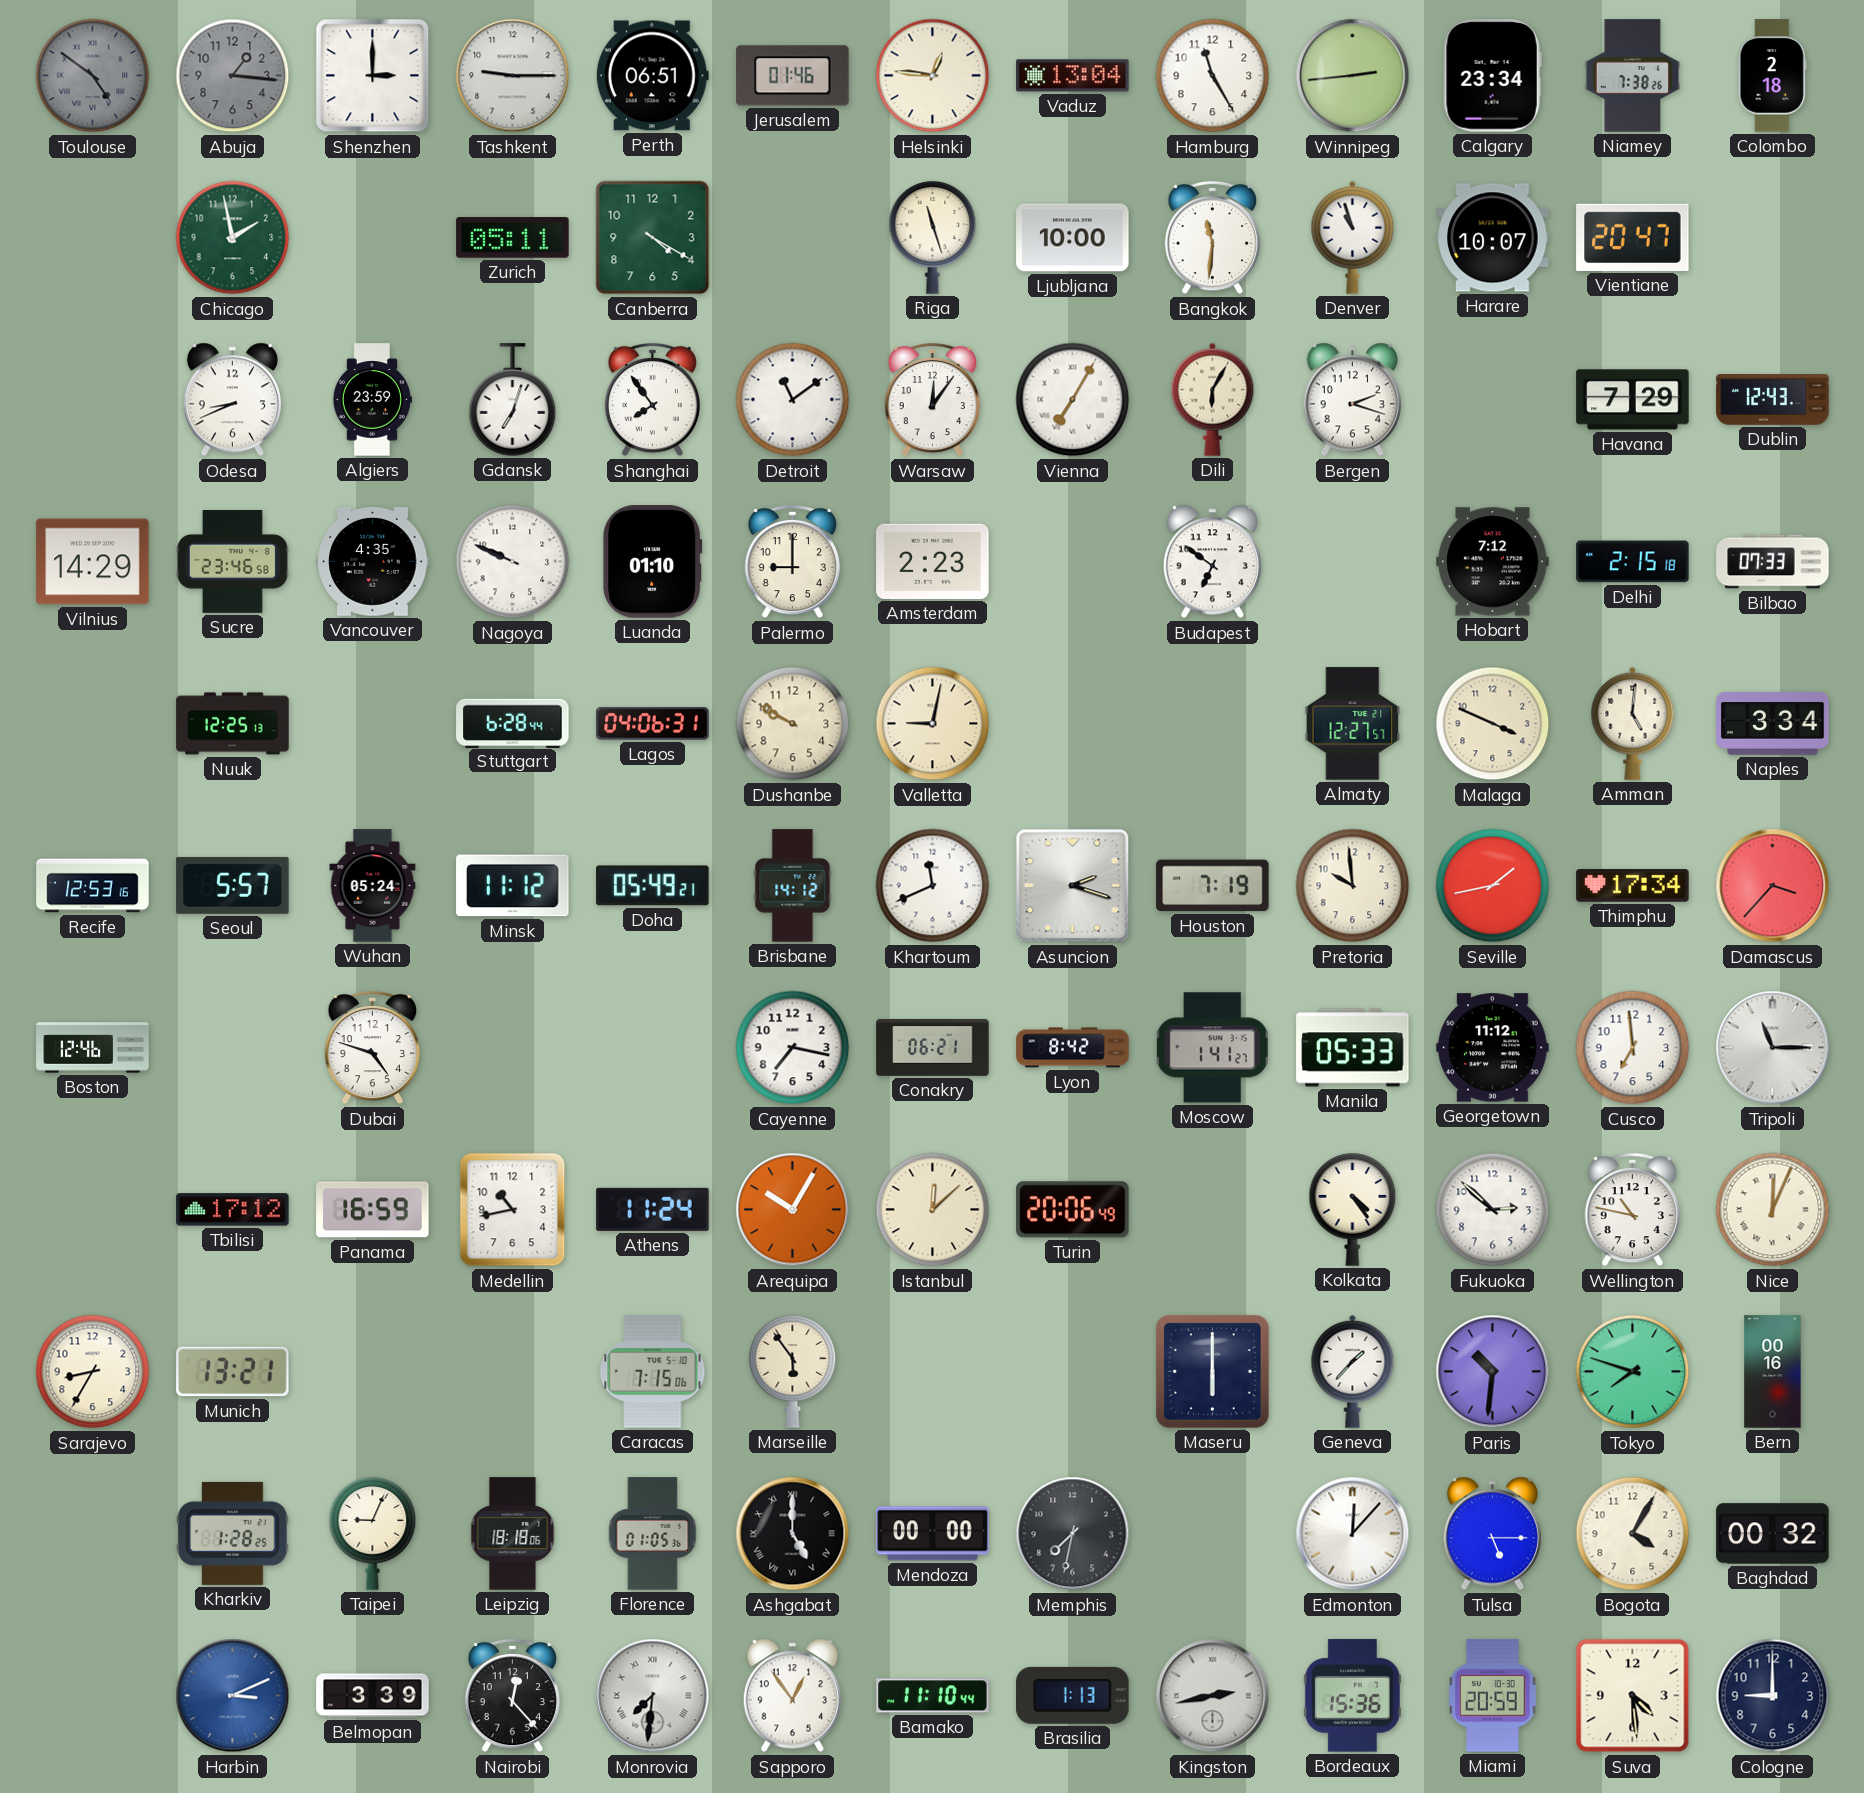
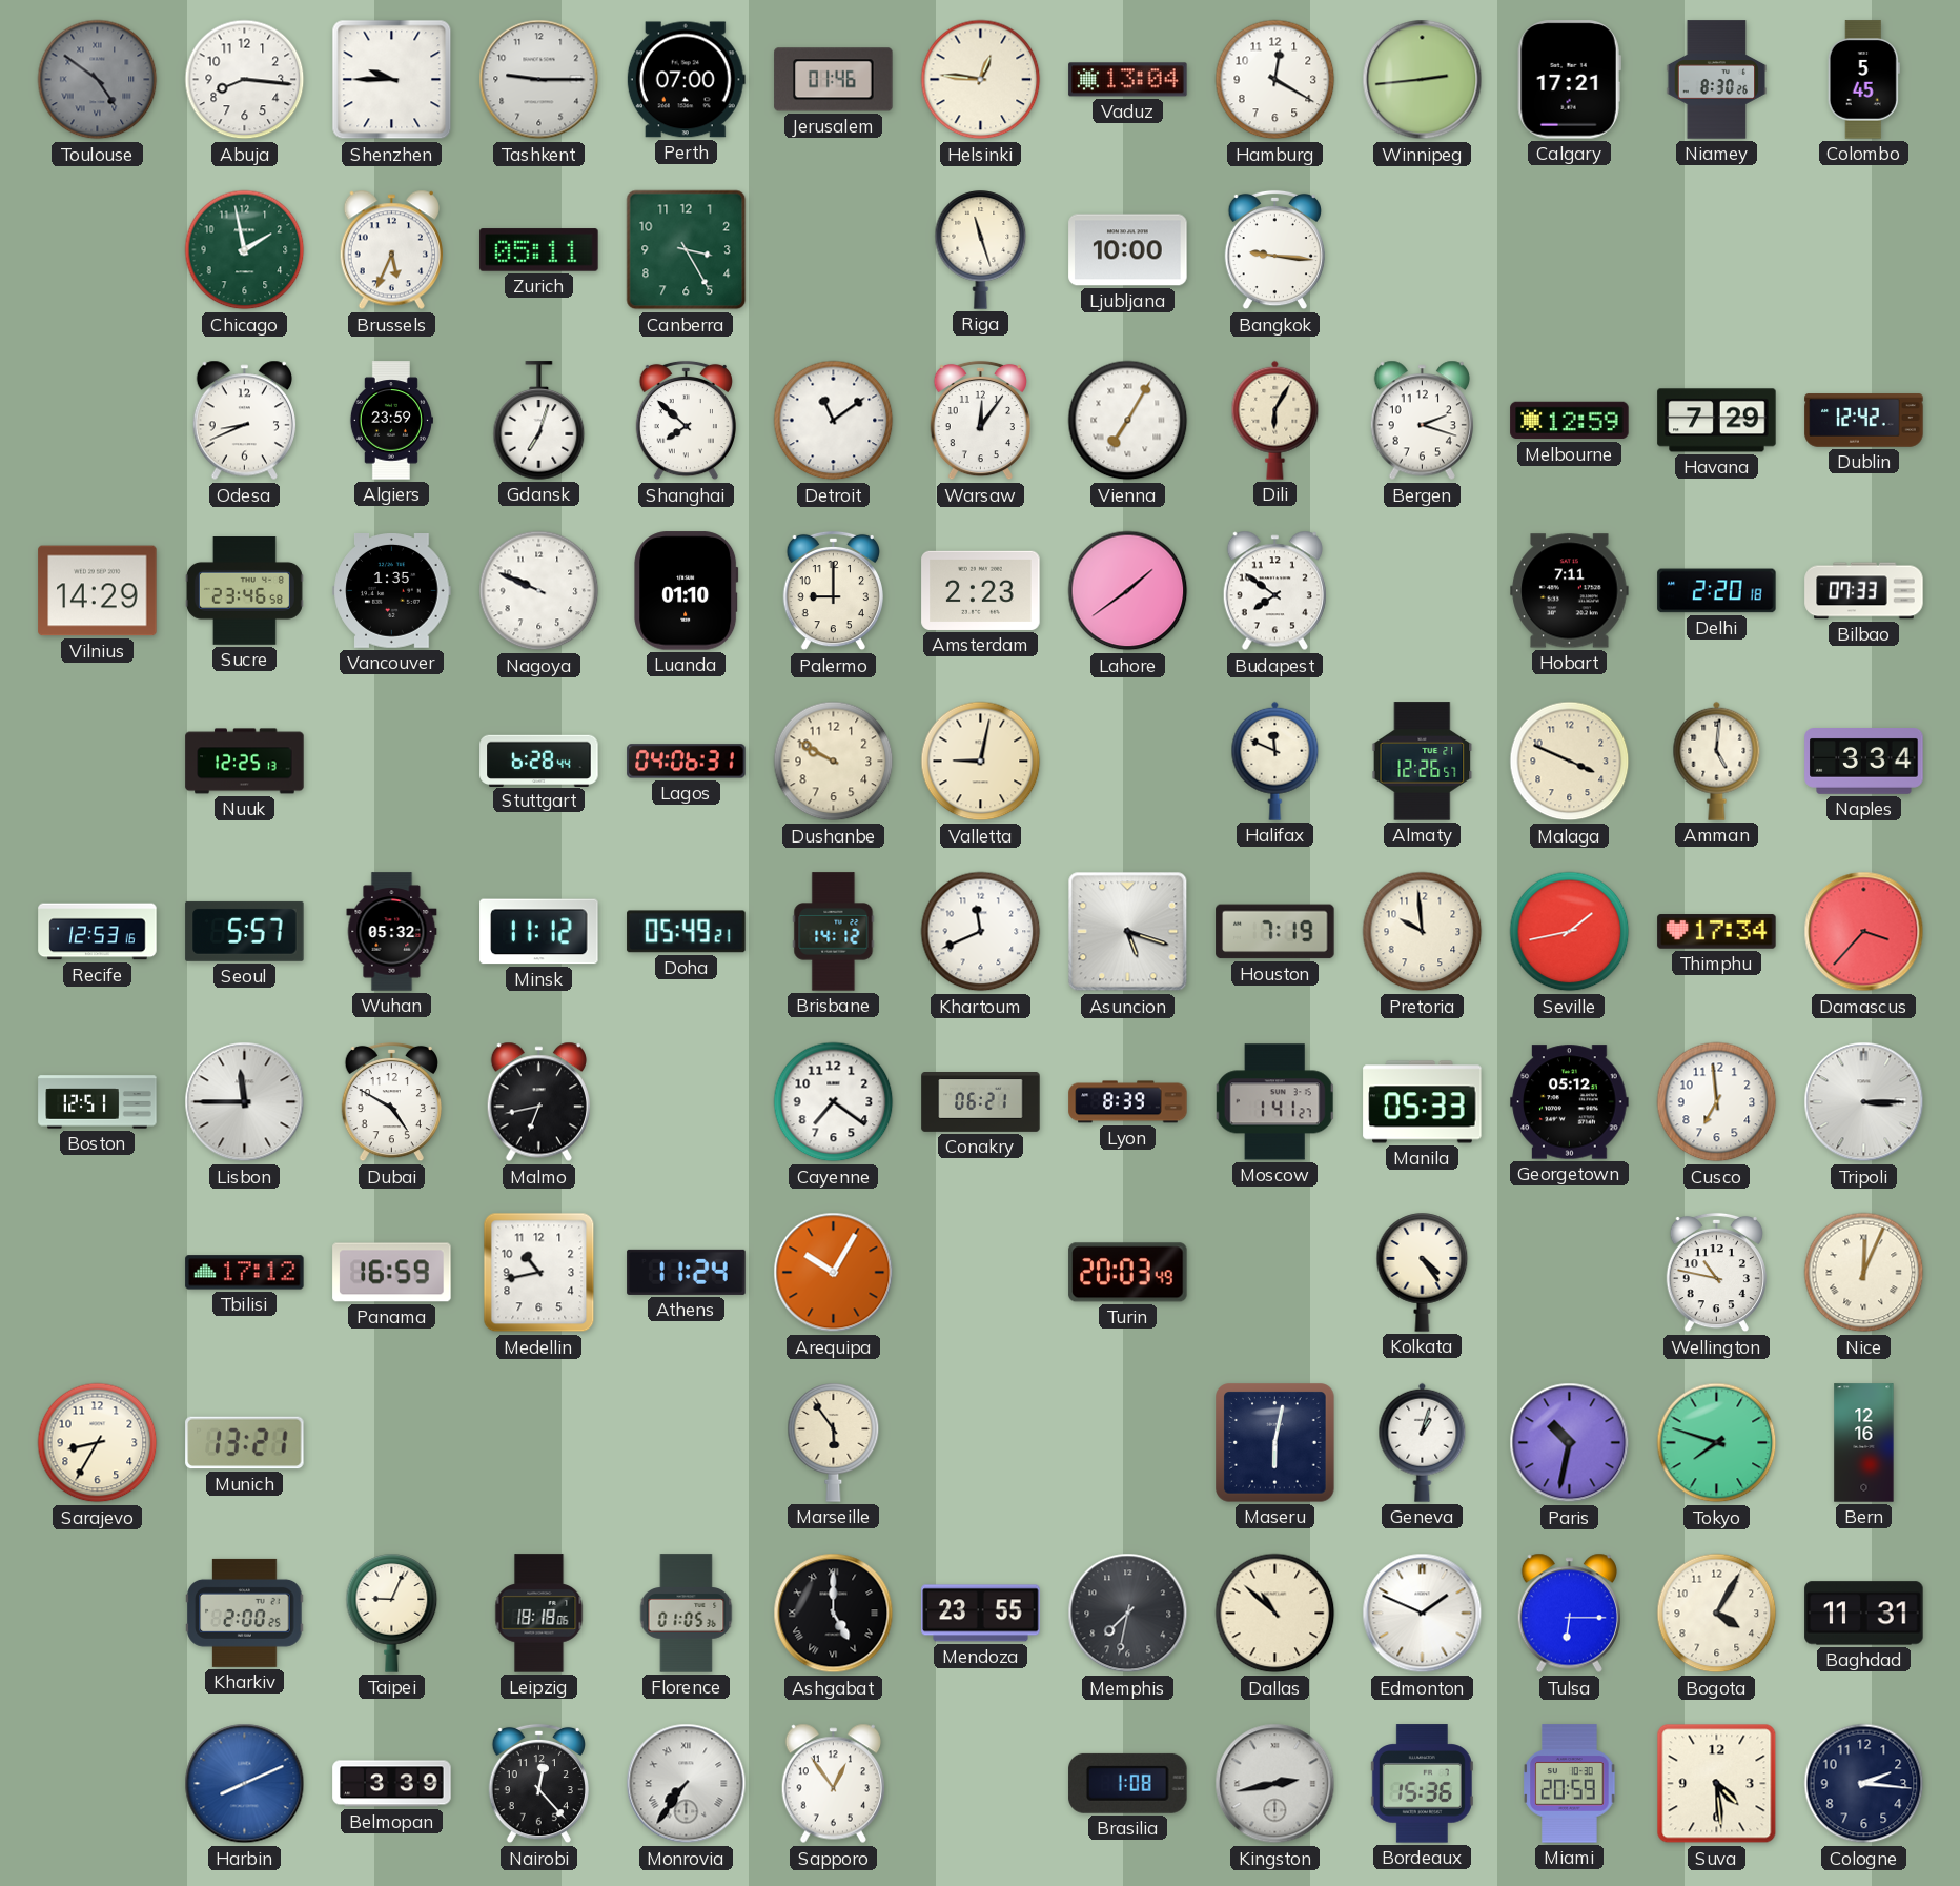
Abuja: 1:16 -> 8:16 (245, 80)
Abuja dial: grey -> white (245, 80)
Shenzhen: 3:00 -> 9:45 (392, 80)
Perth: 06:51 -> 07:00 (686, 80)
Hamburg: 11:25 -> 12:20 (1275, 80)
Calgary: 23:34 -> 17:21 (1569, 80)
Niamey: 7:38 -> 8:30 (1717, 80)
Colombo: 2:18 -> 5:45 (1863, 80)
Brussels: none -> 5:34 (391, 250)
Canberra: 4:20 -> 3:25 (687, 250)
Bangkok: 11:31 -> 9:16 (1274, 250)
Denver: 10:57 -> none (1353, 237)
Harare: 10:07 -> none (1493, 238)
Vientiane: 20:47 -> none (1633, 237)
Shanghai: 7:54 -> 7:52 (686, 421)
Melbourne: none -> 12:59 (1570, 421)
Dublin: 12:43 -> 12:42 (1864, 421)
Vancouver: 4:35 -> 1:35 (392, 591)
Lahore: none -> 1:39 (1128, 591)
Budapest: 6:51 -> 7:51 (1274, 591)
Hobart: 7:12 -> 7:11 (1570, 591)
Delhi: 2:15 -> 2:20 (1717, 591)
Halifax: none -> 11:49 (1275, 761)
Almaty: 12:27 -> 12:26 (1423, 762)
Wuhan: 05:24 -> 05:32 (392, 932)
Asuncion: 2:18 -> 5:18 (1128, 932)
Boston: 12:46 -> 12:51 (98, 1102)
Lisbon: none -> 11:45 (245, 1102)
Dubai: 4:48 -> 4:50 (391, 1102)
Malmo: none -> 6:43 (538, 1102)
Cayenne: 7:17 -> 7:21 (834, 1102)
Lyon: 8:42 -> 8:39 (1128, 1102)
Georgetown: 11:12 -> 05:12 (1570, 1102)
Tripoli: 11:15 -> 3:15 (1864, 1102)
Istanbul: 12:08 -> none (933, 1210)
Turin: 20:06 -> 20:03 (1128, 1273)
Fukuoka: 2:52 -> none (1493, 1210)
Caracas: 7:15 -> none (653, 1372)
Maseru: 6:00 -> 6:02 (1275, 1443)
Geneva: 1:37 -> 1:03 (1423, 1442)
Paris: 10:31 -> 10:32 (1570, 1443)
Bern: 00:16 -> 12:16 (1864, 1443)
Kharkiv: 1:28 -> 2:00 (245, 1613)
Mendoza: 00:00 -> 23:55 (981, 1614)
Dallas: none -> 10:52 (1275, 1614)
Edmonton: 12:07 -> 1:49 (1423, 1614)
Tulsa: 5:15 -> 6:15 (1569, 1614)
Baghdad: 00:32 -> 11:31 (1864, 1614)
Harbin: 3:11 -> 8:11 (245, 1784)
Monrovia: 7:31 -> 7:36 (687, 1784)
Bamako: 11:10 -> none (933, 1696)
Brasilia: 1:13 -> 1:08 (1128, 1783)
Cologne: 9:00 -> 2:16 (1864, 1784)
